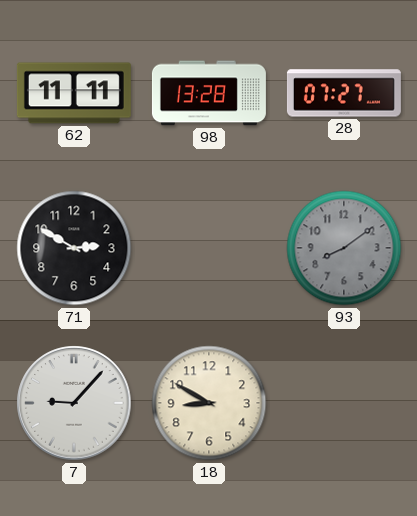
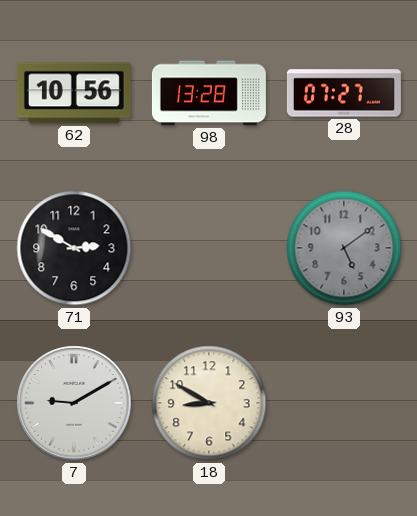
62: 11:11 -> 10:56 (74, 93)
93: 8:09 -> 5:09 (344, 248)
7: 9:07 -> 9:10 (74, 403)
